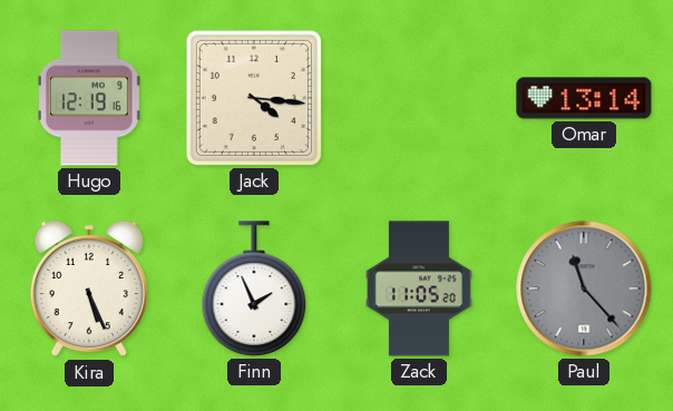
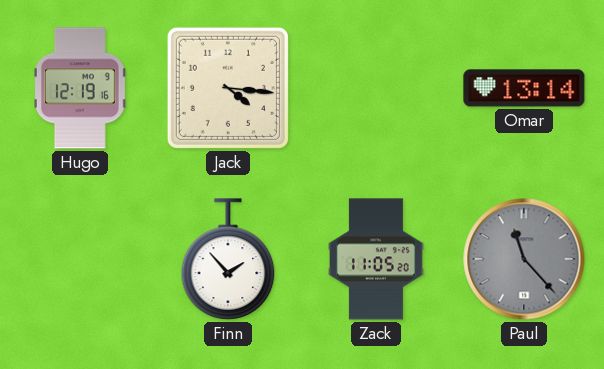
Kira: 5:26 -> none (88, 288)
Finn: 1:56 -> 1:53 (228, 259)
